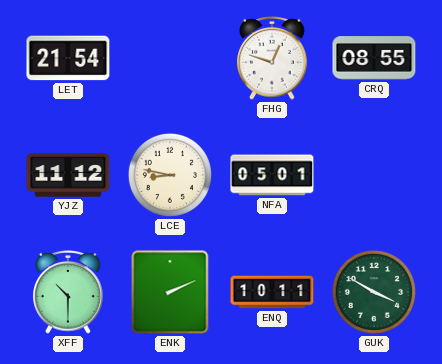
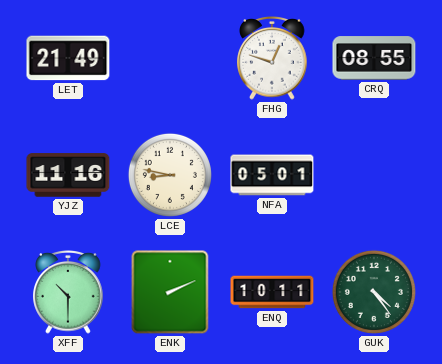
LET: 21:54 -> 21:49 (68, 58)
YJZ: 11:12 -> 11:16 (68, 175)
GUK: 3:50 -> 4:24 (374, 292)
